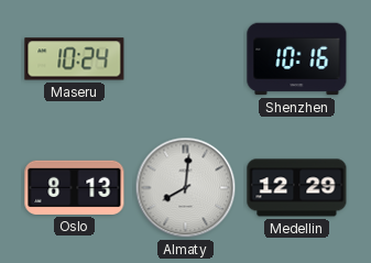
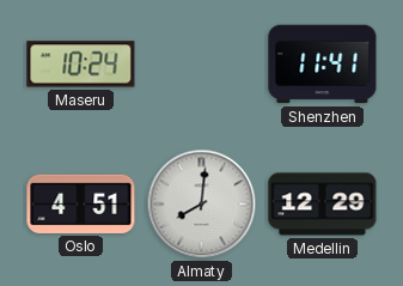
Shenzhen: 10:16 -> 11:41 (323, 65)
Oslo: 8:13 -> 4:51 (81, 203)
